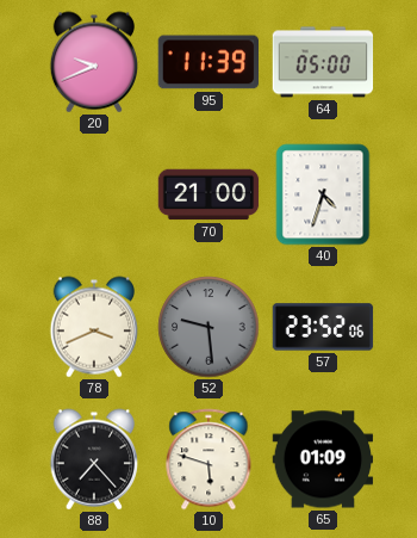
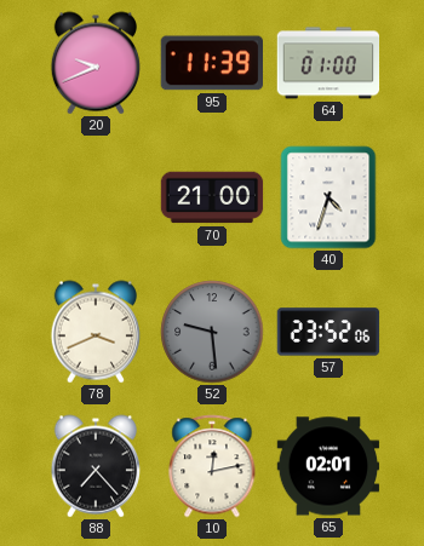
64: 05:00 -> 01:00 (328, 63)
10: 5:48 -> 12:13 (212, 466)
65: 01:09 -> 02:01 (328, 466)
